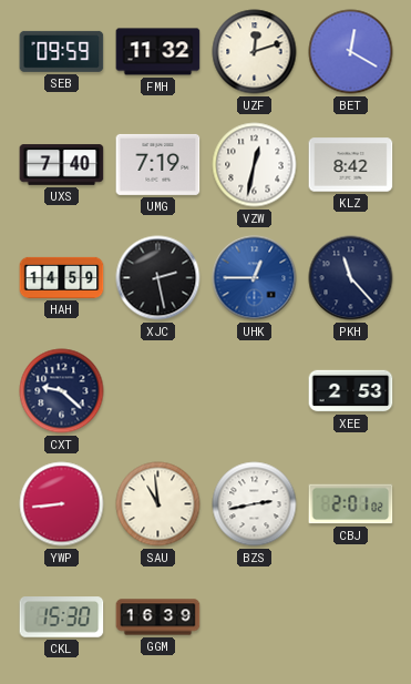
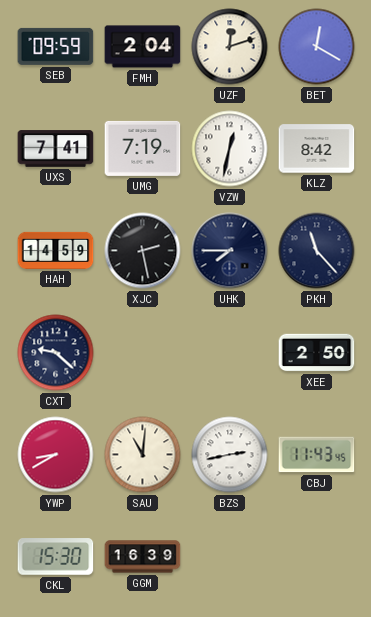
FMH: 11:32 -> 2:04 (143, 47)
UXS: 7:40 -> 7:41 (56, 149)
UHK: 12:45 -> 7:45 (230, 251)
UHK dial: blue -> navy (230, 251)
XEE: 2:53 -> 2:50 (317, 353)
YWP: 8:44 -> 8:40 (56, 455)
SAU: 10:59 -> 11:01 (143, 455)
CBJ: 2:01 -> 11:43 (317, 455)
